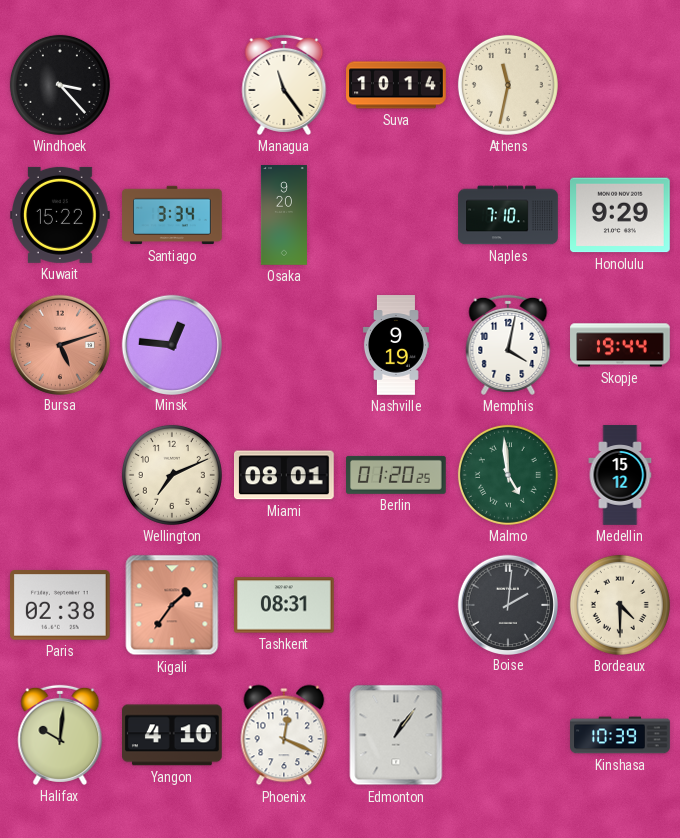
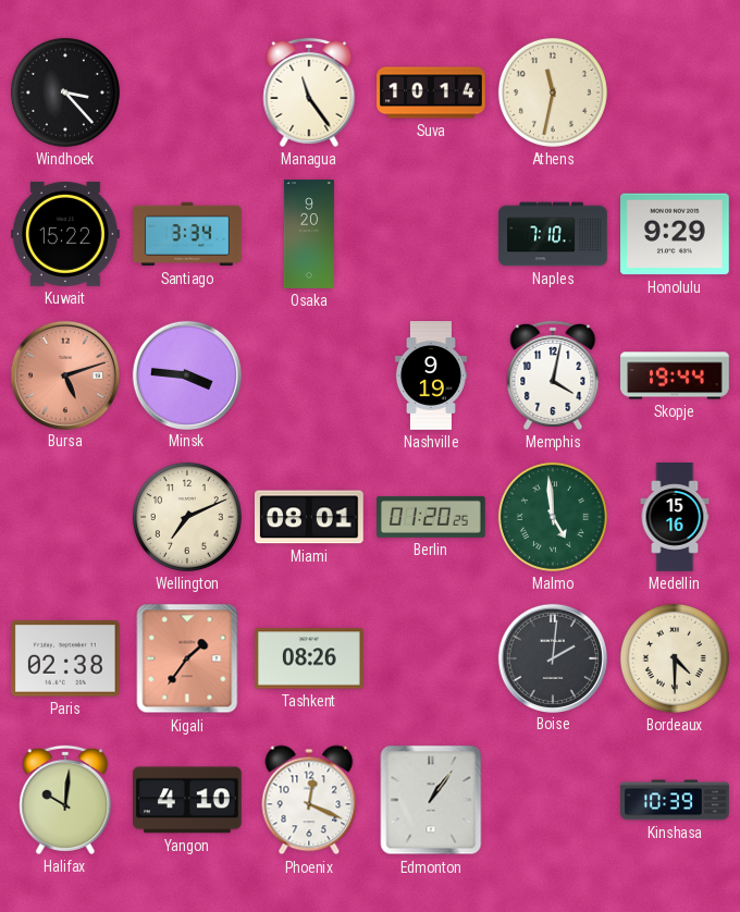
Minsk: 12:46 -> 3:46 (186, 374)
Medellin: 15:12 -> 15:16 (675, 517)
Tashkent: 08:31 -> 08:26 (310, 658)
